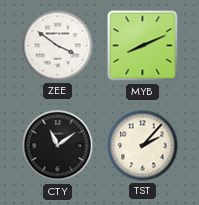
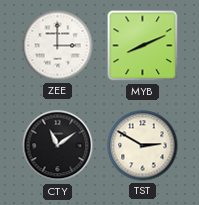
ZEE: 3:51 -> 3:00 (58, 46)
TST: 2:07 -> 2:50 (143, 146)
